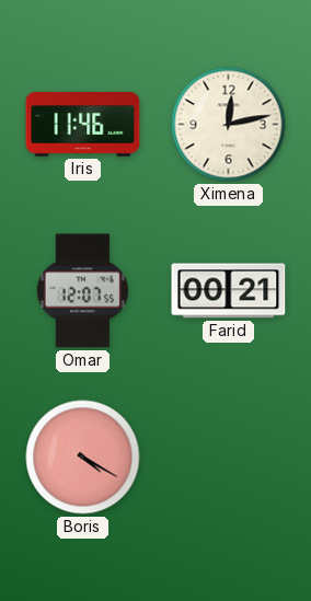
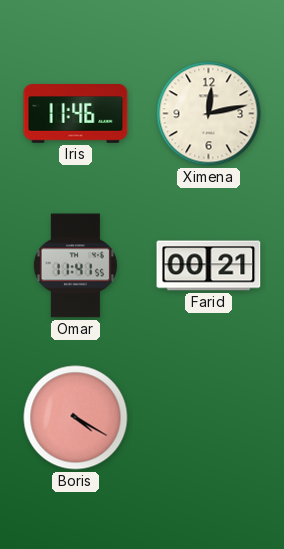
Omar: 12:07 -> 11:41 (75, 266)
